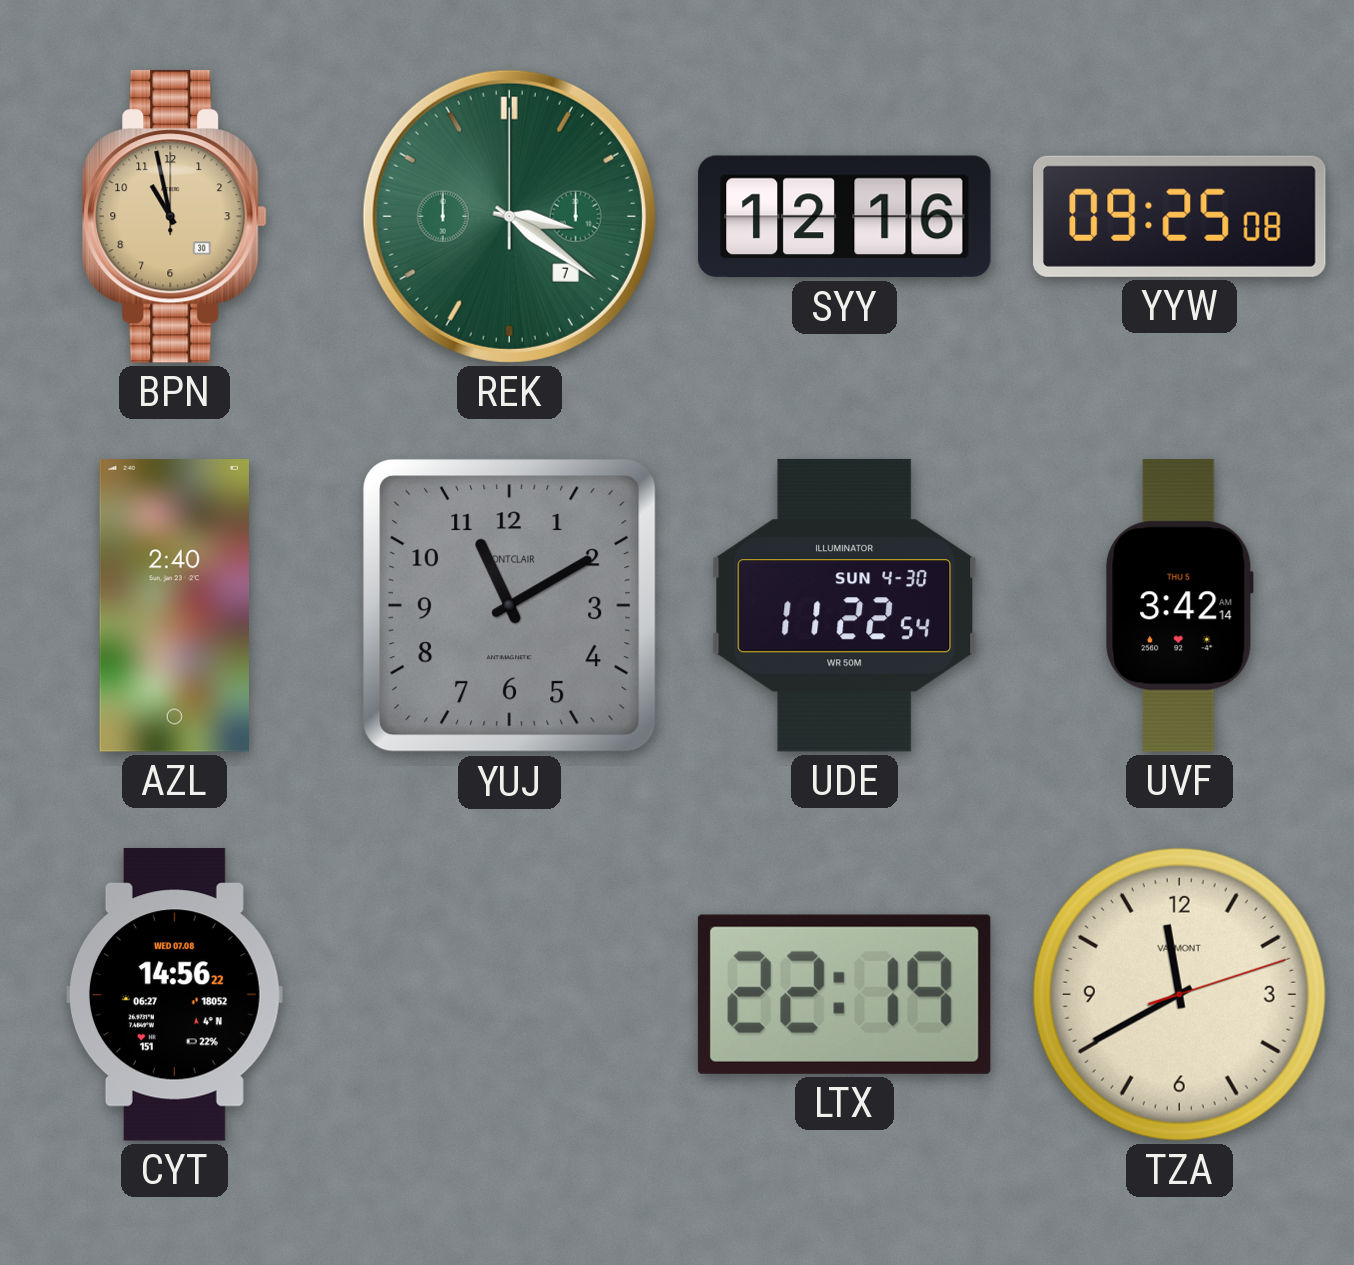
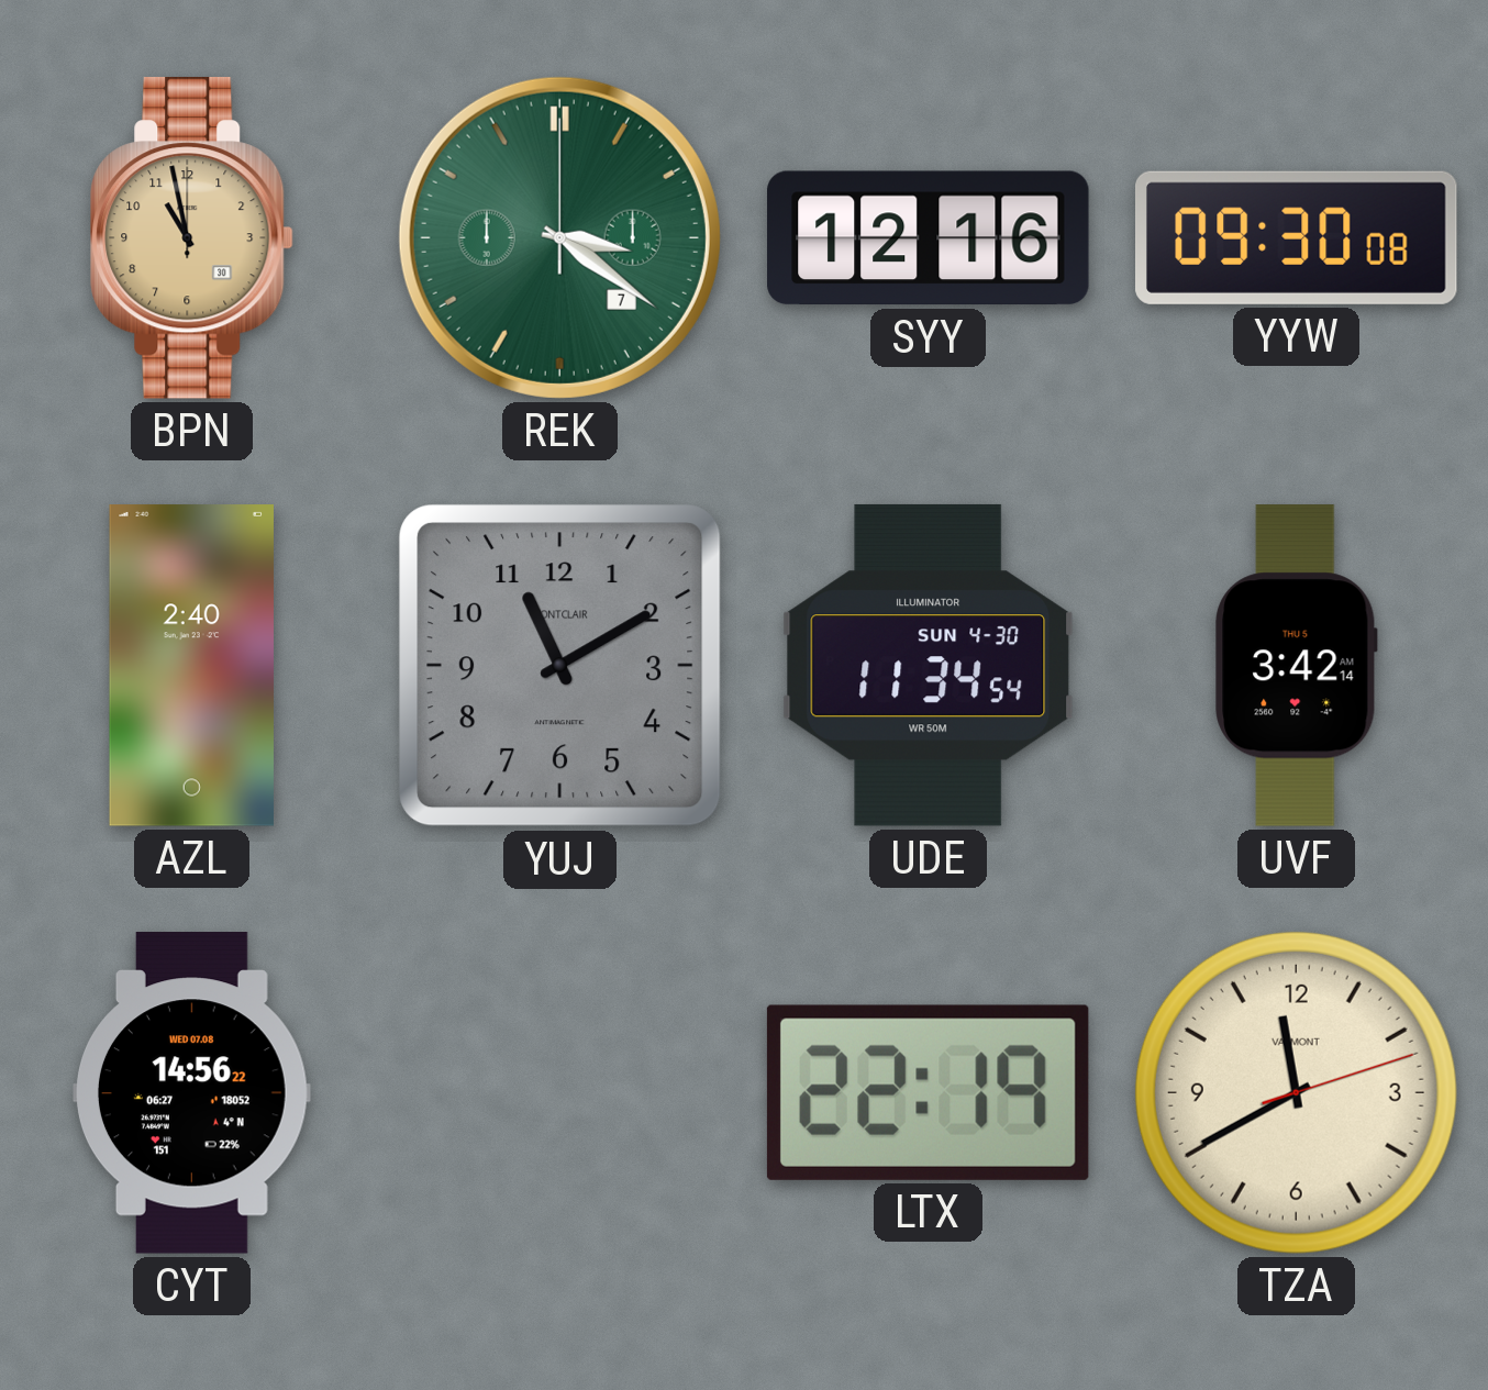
YYW: 09:25 -> 09:30 (1297, 237)
UDE: 11:22 -> 11:34 (929, 665)
